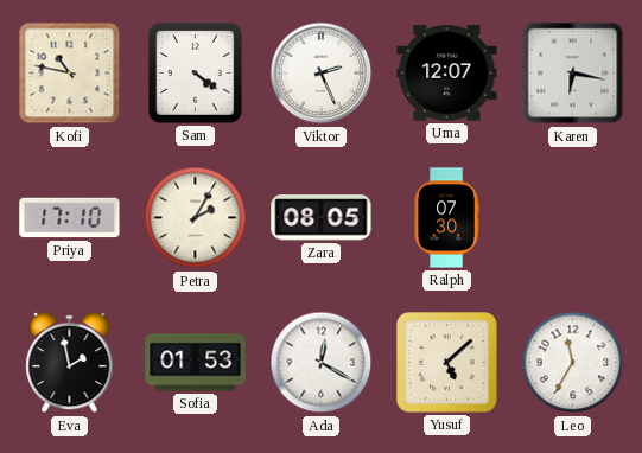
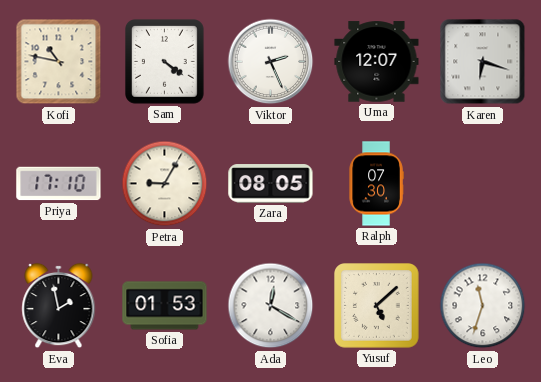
Karen: 6:17 -> 6:18 (483, 62)
Petra: 2:05 -> 9:05 (165, 184)
Leo: 11:35 -> 11:33 (483, 306)
